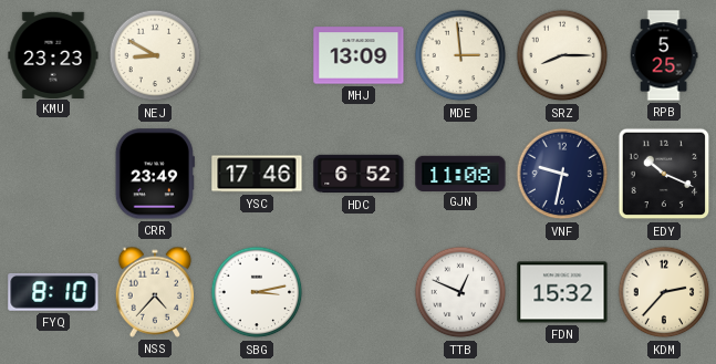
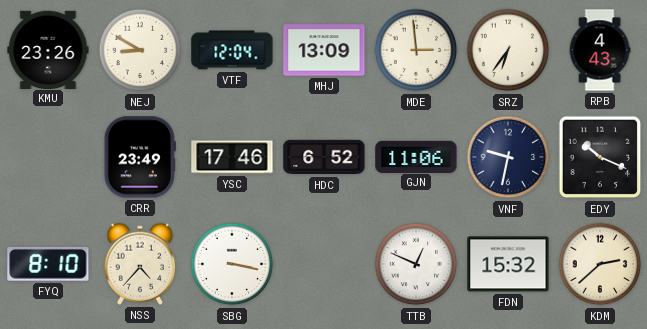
KMU: 23:23 -> 23:26 (48, 49)
VTF: none -> 12:04 (232, 50)
SRZ: 8:15 -> 6:36 (508, 50)
RPB: 5:25 -> 4:43 (600, 50)
GJN: 11:08 -> 11:06 (416, 156)
SBG: 3:13 -> 3:17 (232, 264)
KDM: 2:37 -> 2:38 (600, 264)
